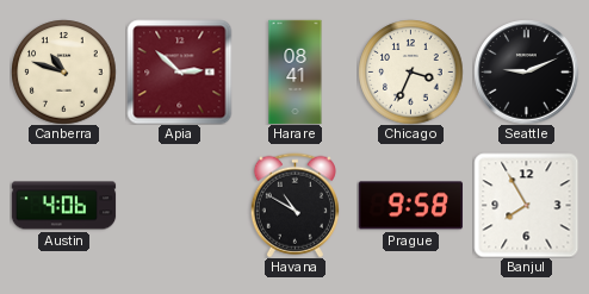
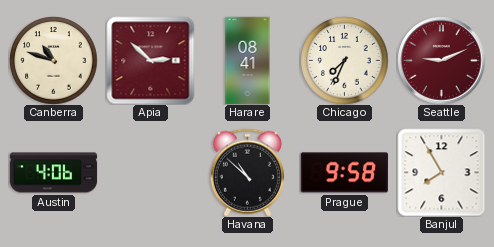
Chicago: 3:34 -> 7:34 (344, 60)
Seattle dial: black -> burgundy (441, 60)
Havana: 10:50 -> 10:52 (247, 172)
